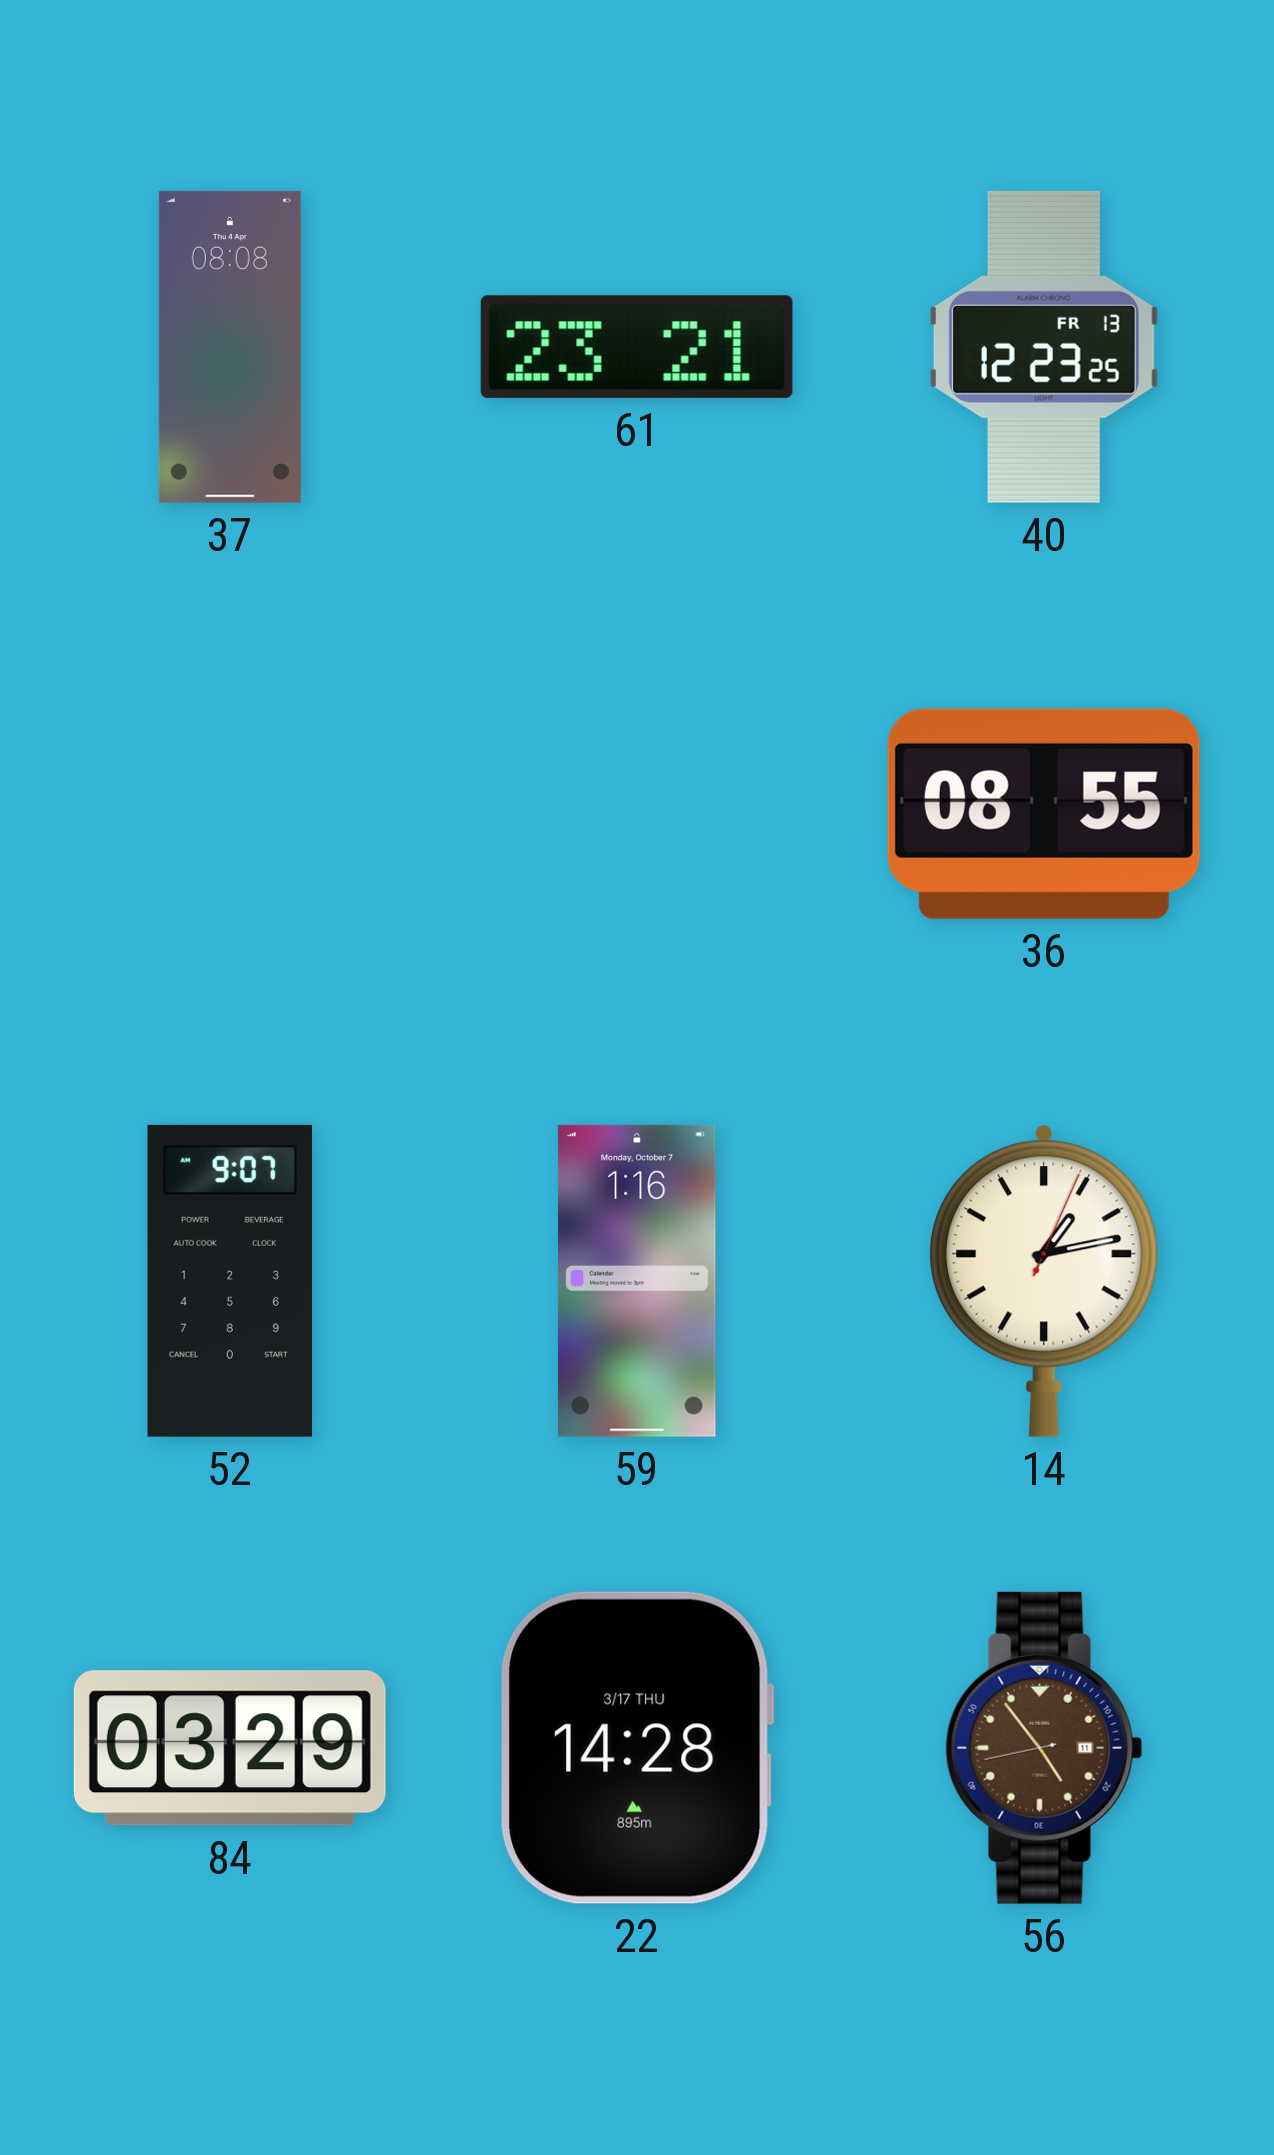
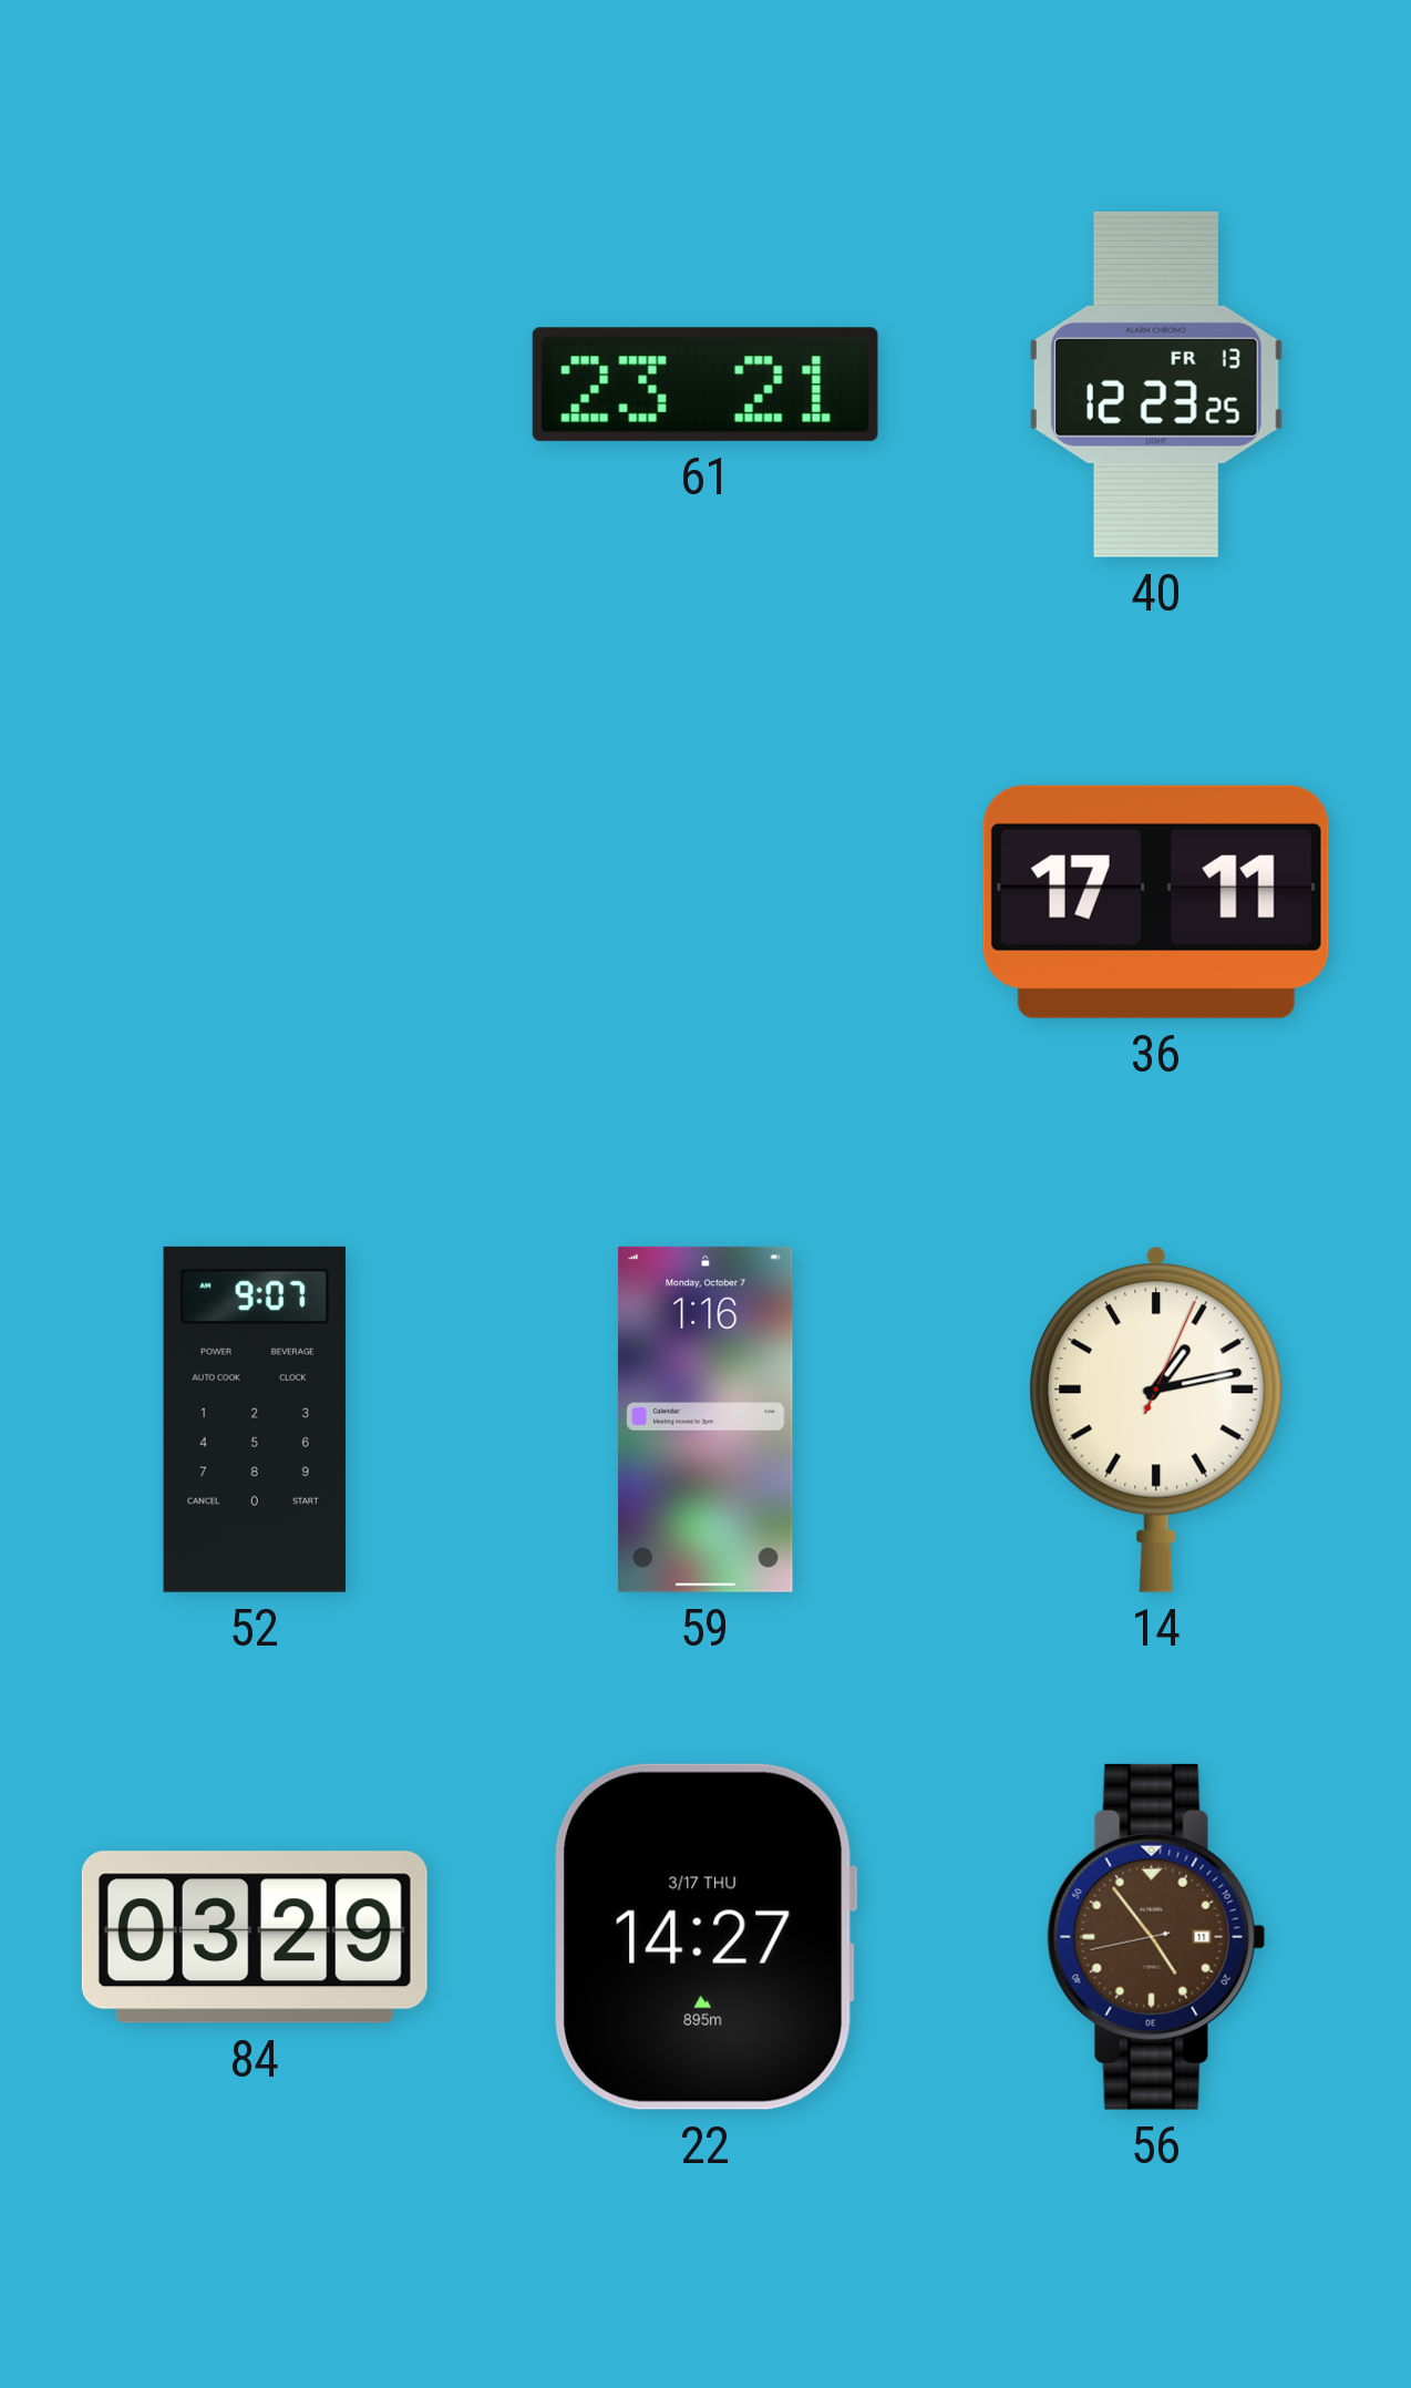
37: 08:08 -> none (230, 347)
36: 08:55 -> 17:11 (1156, 902)
22: 14:28 -> 14:27 (704, 1937)
